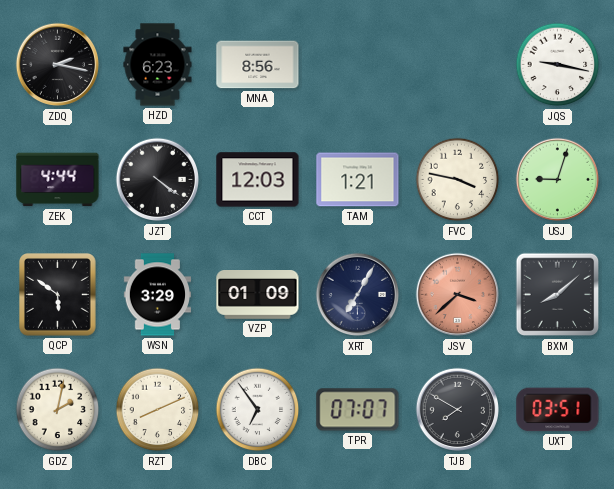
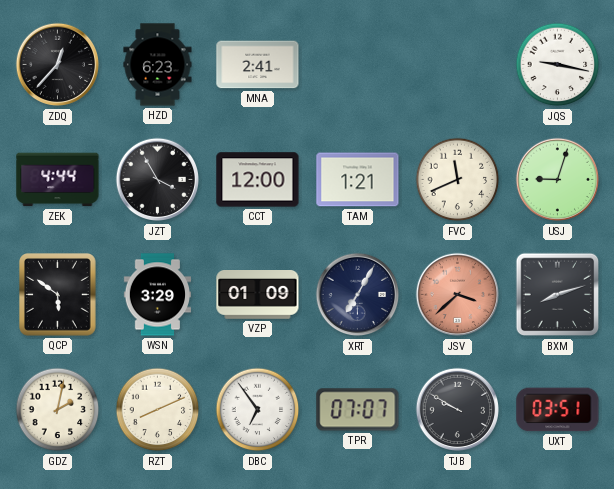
ZDQ: 2:17 -> 12:37 (58, 65)
MNA: 8:56 -> 2:41 (258, 65)
JZT: 4:21 -> 3:55 (158, 180)
CCT: 12:03 -> 12:00 (258, 180)
FVC: 3:47 -> 11:41 (458, 180)
BXM: 8:08 -> 8:12 (558, 295)
TJB: 7:50 -> 9:50 (458, 410)
